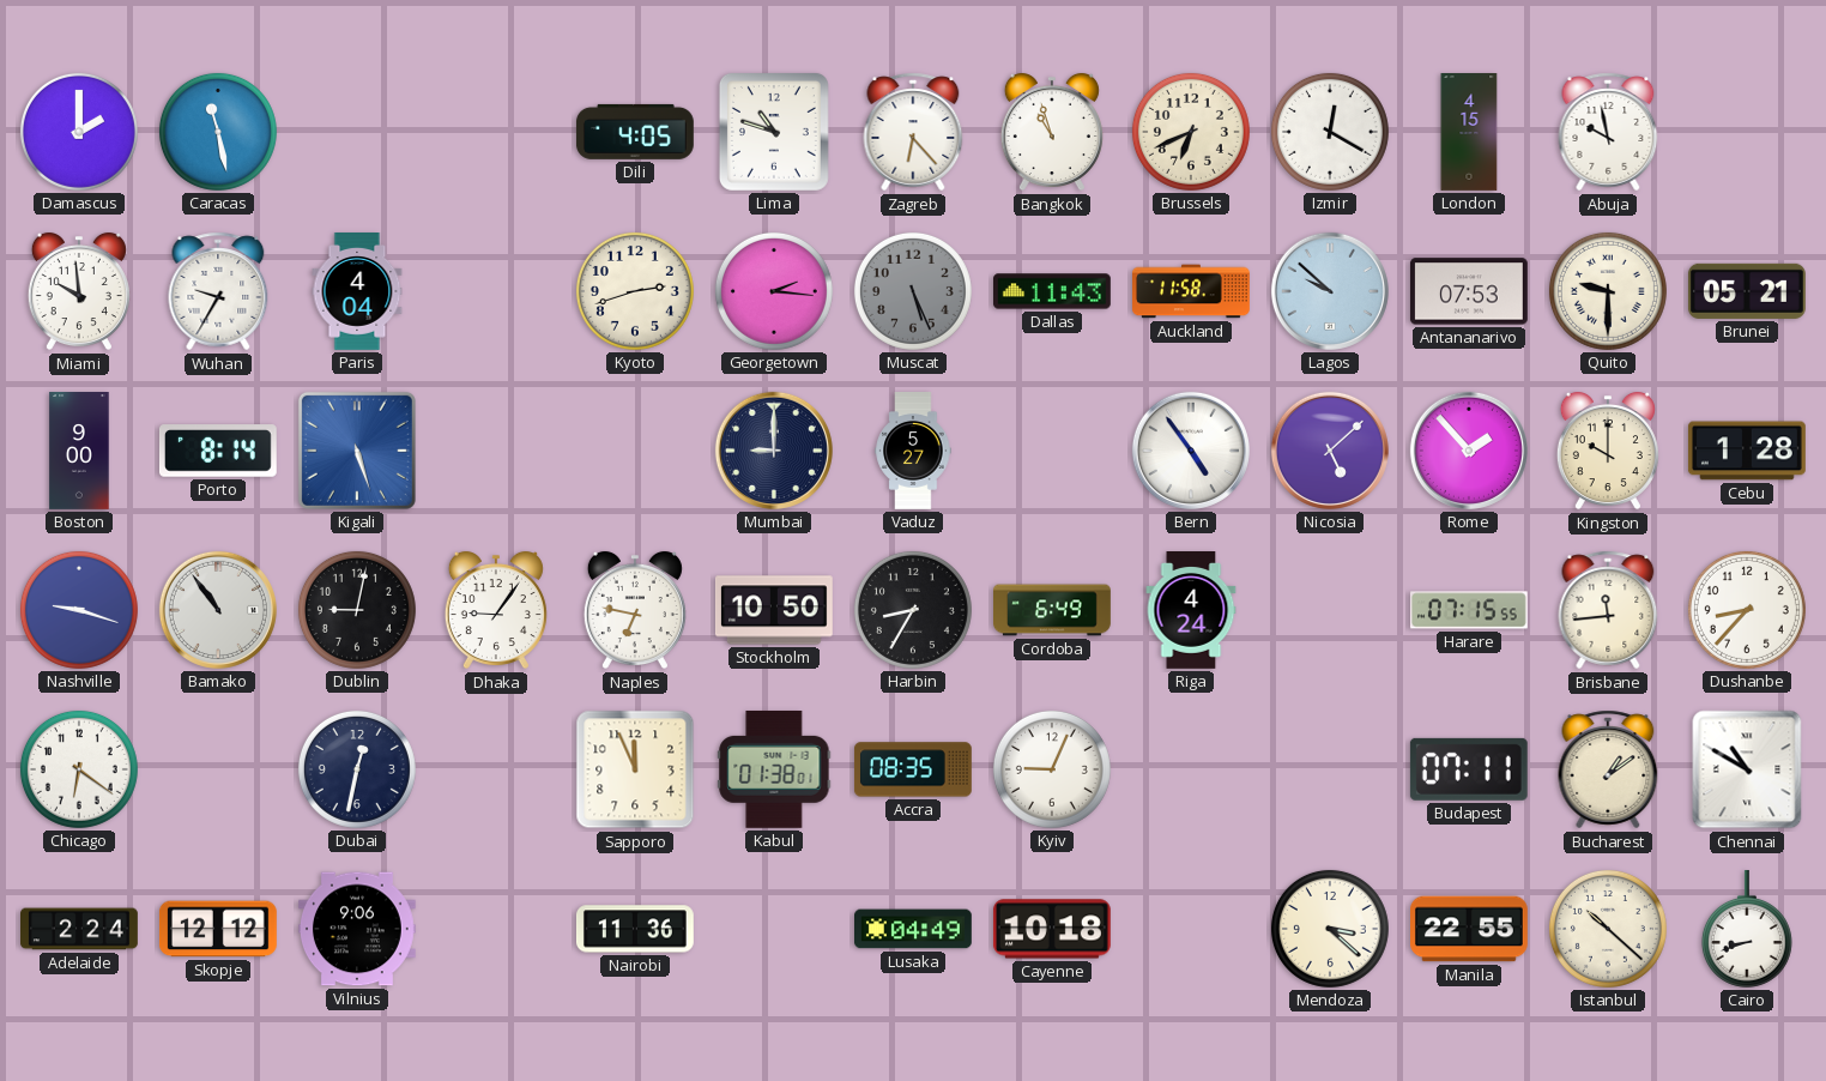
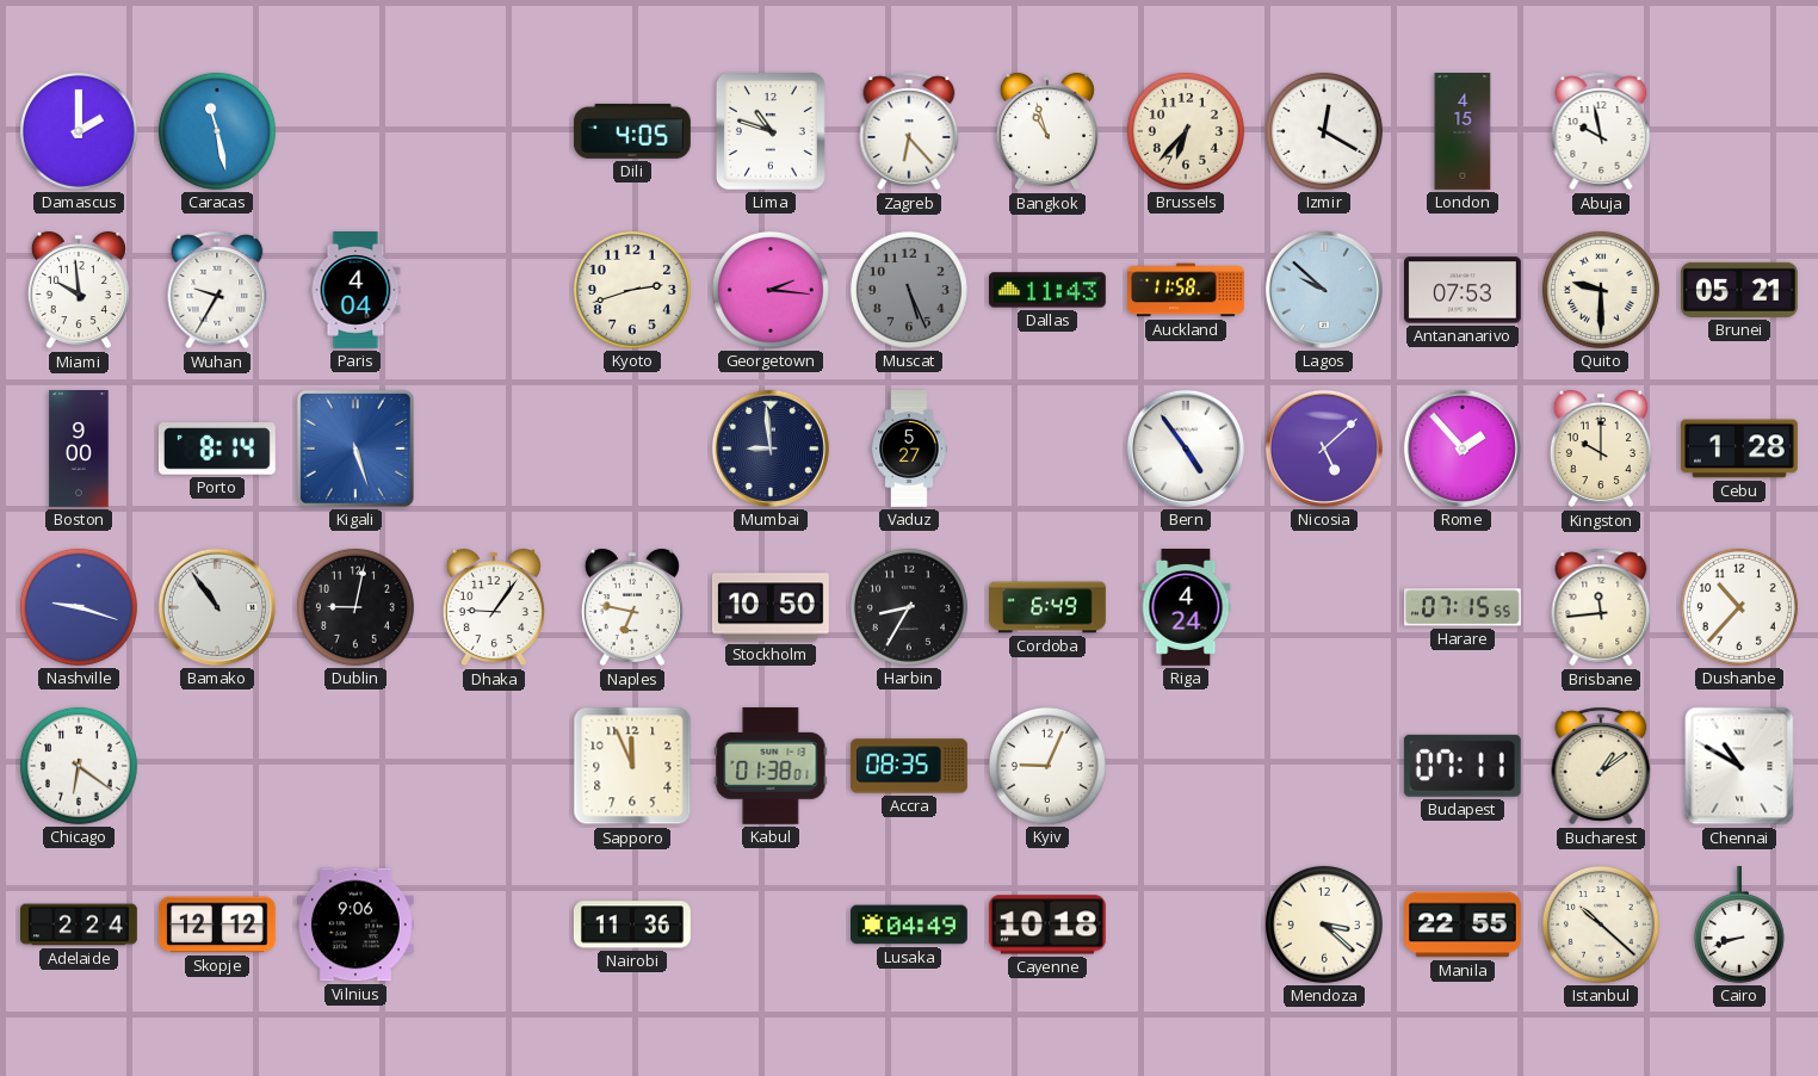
Brussels: 6:41 -> 6:37 (1186, 131)
Mumbai: 9:00 -> 8:59 (771, 449)
Dushanbe: 8:37 -> 10:37 (1739, 607)
Dubai: 12:32 -> none (357, 769)
